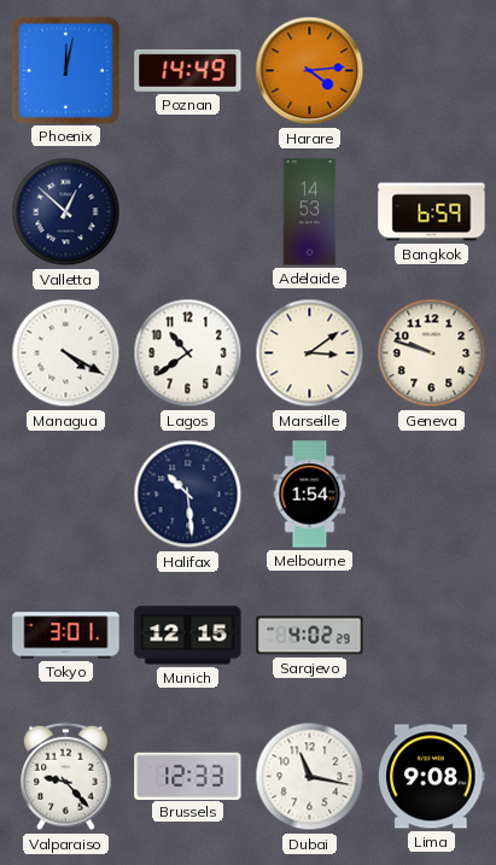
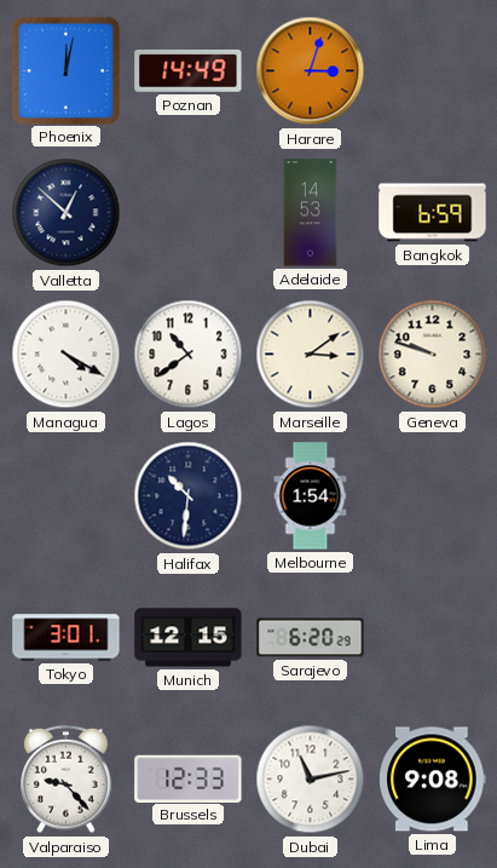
Harare: 4:14 -> 3:03 (311, 71)
Halifax: 10:29 -> 10:31 (189, 496)
Sarajevo: 4:02 -> 6:20 (311, 638)
Dubai: 11:17 -> 11:13 (311, 780)
